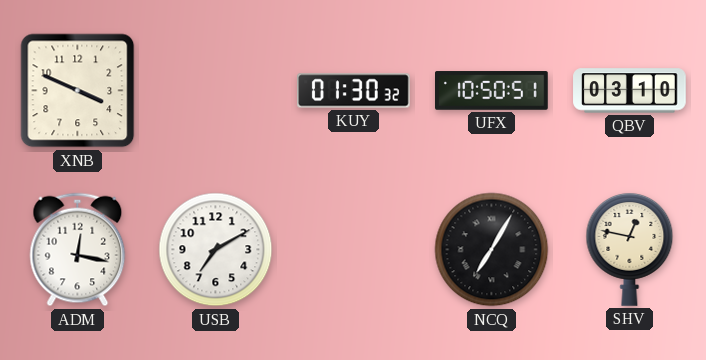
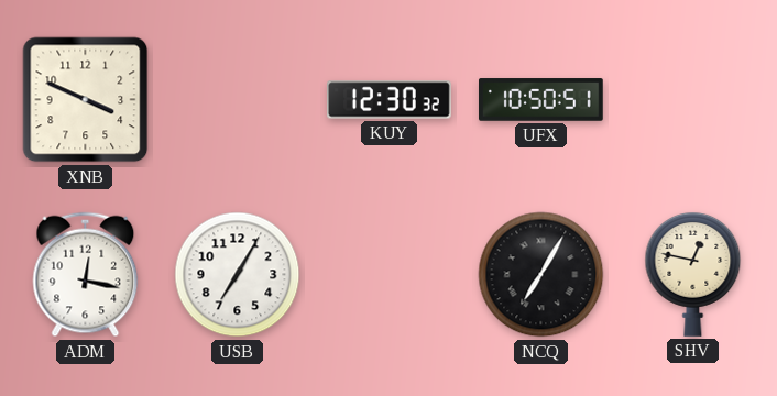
KUY: 01:30 -> 12:30 (390, 100)
QBV: 03:10 -> none (630, 91)
USB: 7:10 -> 7:05 (238, 275)
